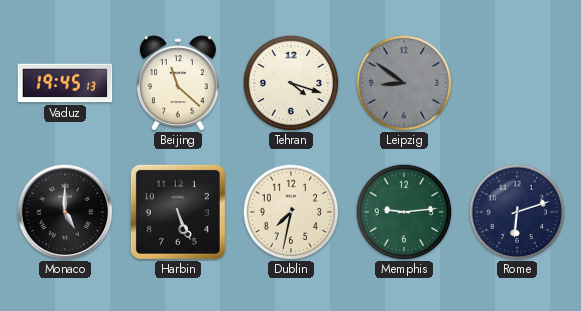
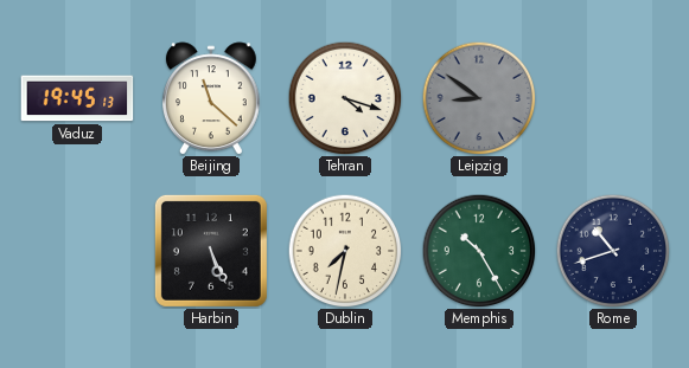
Monaco: 5:00 -> none (65, 212)
Memphis: 9:14 -> 10:25 (479, 251)
Rome: 6:12 -> 10:42 (613, 251)
